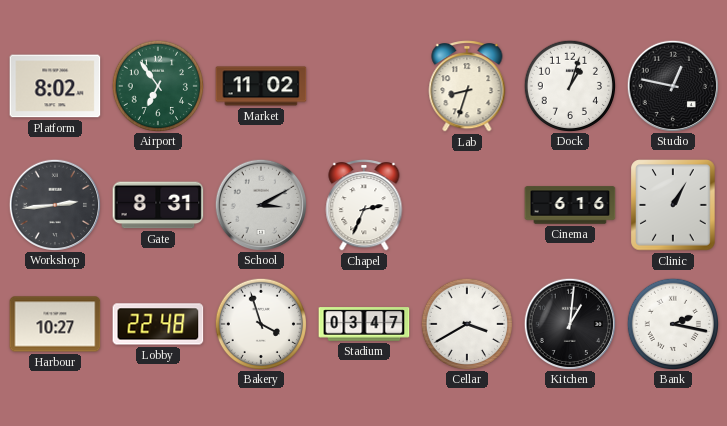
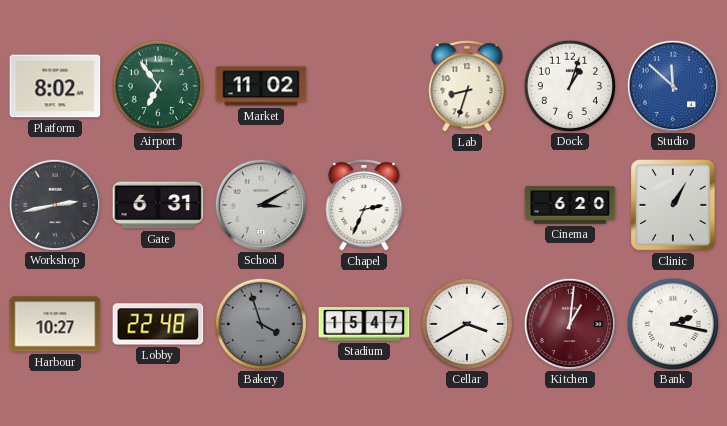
Studio: 12:47 -> 11:52 (672, 85)
Studio dial: black -> blue (672, 85)
Workshop: 2:44 -> 2:43 (54, 204)
Gate: 8:31 -> 6:31 (158, 205)
Cinema: 6:16 -> 6:20 (570, 205)
Bakery dial: white -> grey (260, 323)
Stadium: 03:47 -> 15:47 (364, 324)
Kitchen dial: black -> burgundy (569, 323)
